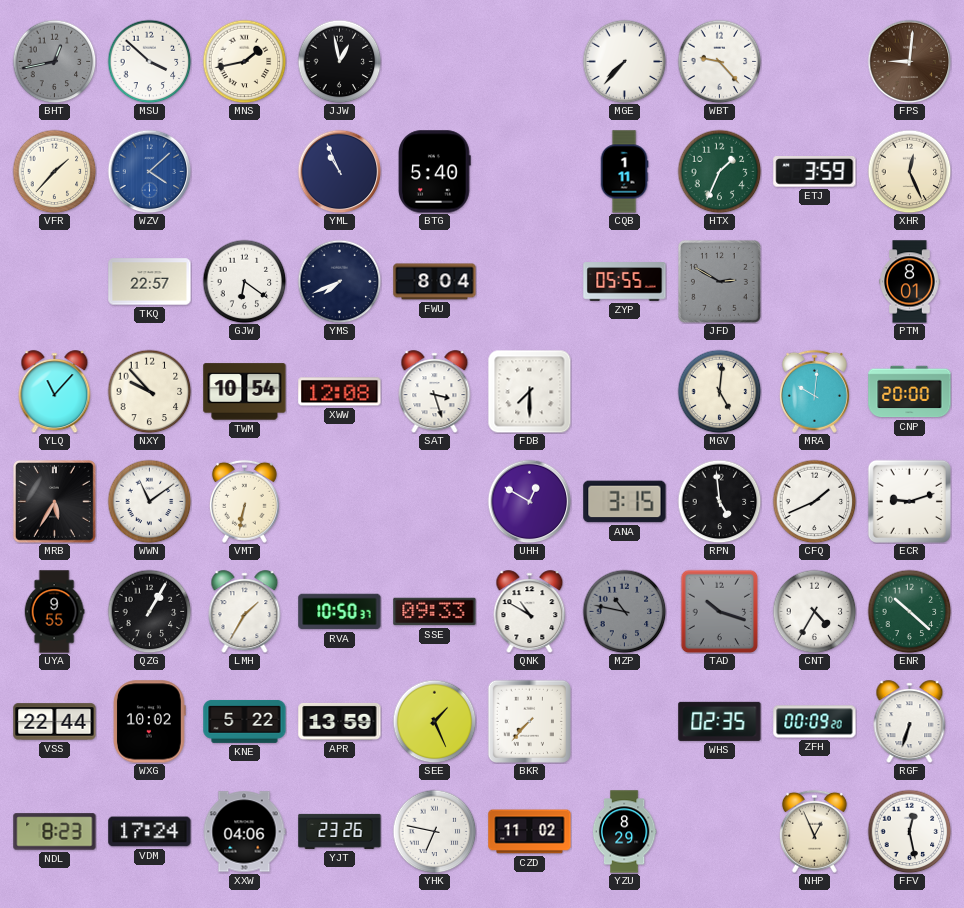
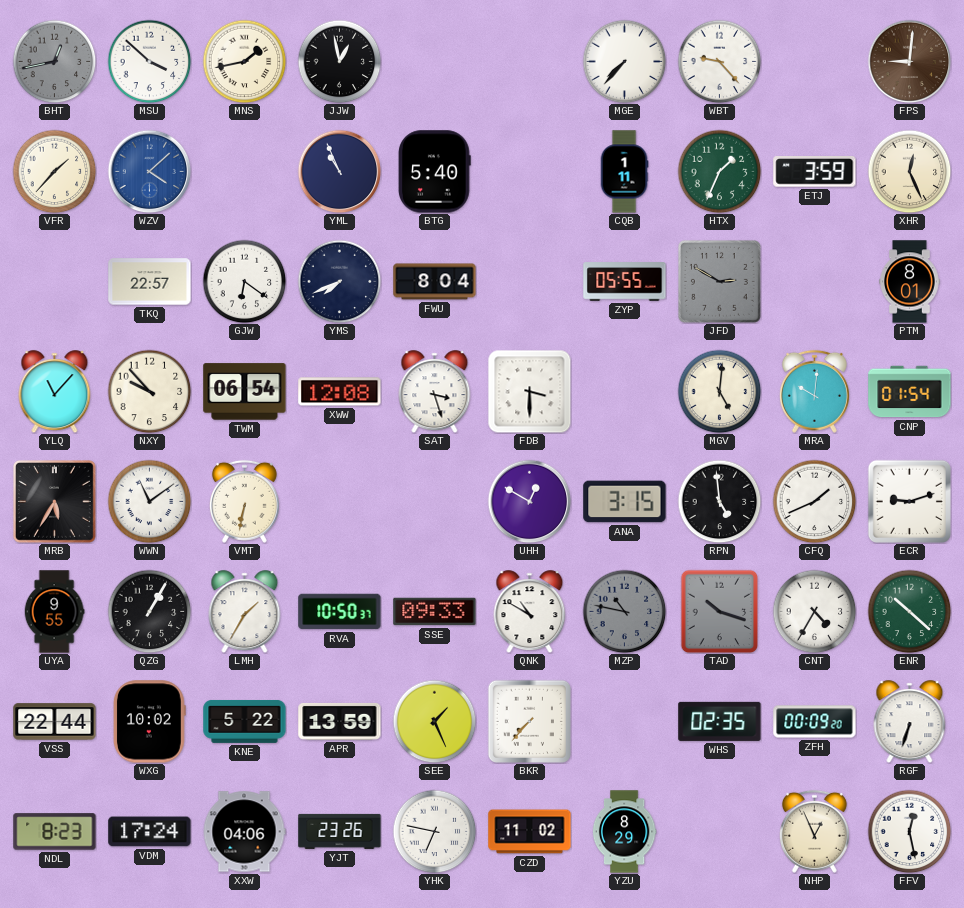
TWM: 10:54 -> 06:54 (245, 392)
FDB: 7:30 -> 3:30 (529, 391)
CNP: 20:00 -> 01:54 (910, 392)
